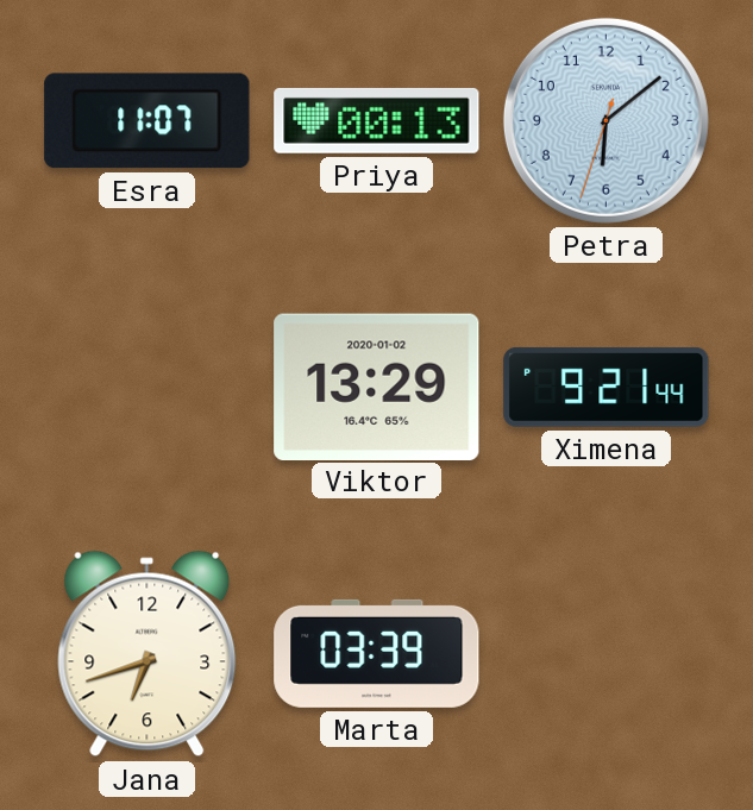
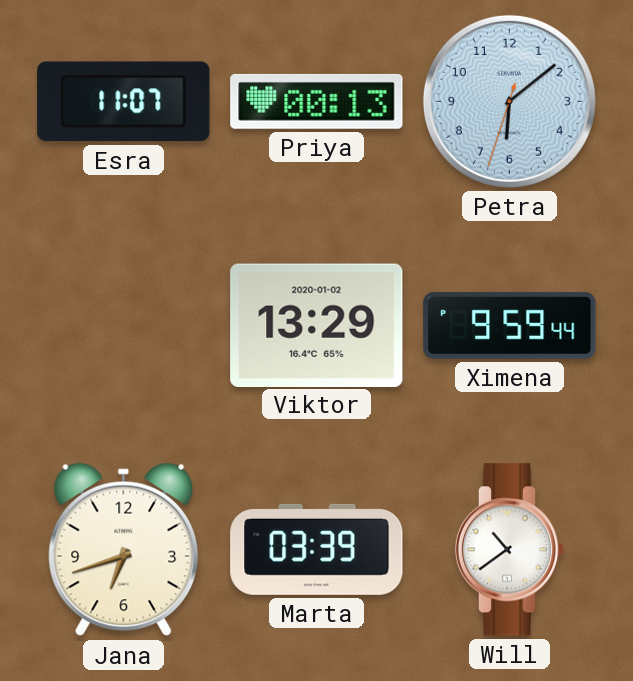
Ximena: 9:21 -> 9:59 (510, 325)
Will: none -> 10:39 (510, 550)
